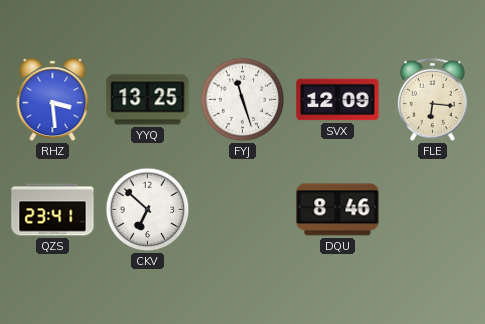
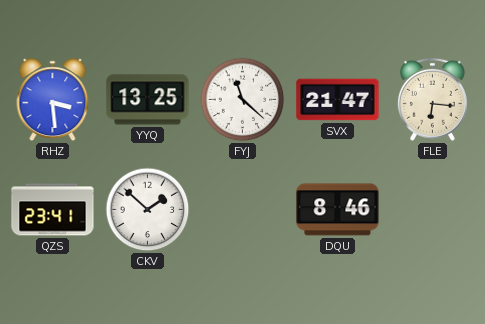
FYJ: 11:27 -> 11:22 (243, 100)
SVX: 12:09 -> 21:47 (338, 100)
CKV: 6:52 -> 1:52 (148, 210)
